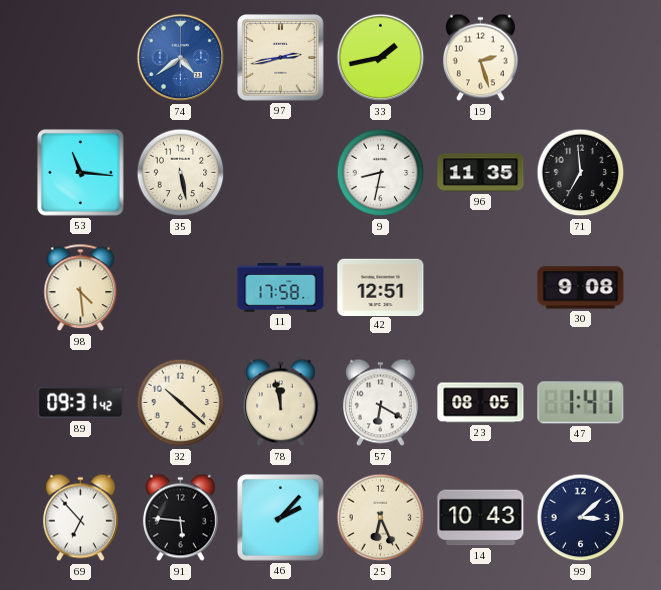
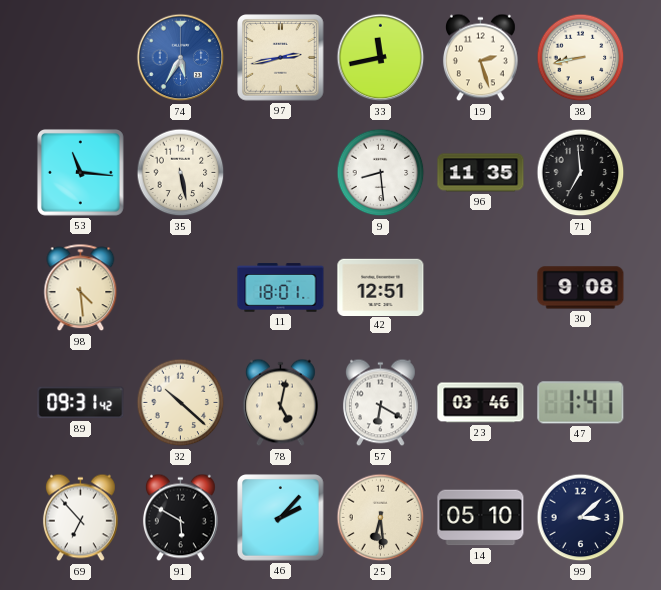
74: 4:39 -> 5:35 (181, 58)
33: 1:43 -> 11:43 (381, 58)
38: none -> 8:43 (581, 58)
9: 8:32 -> 8:29 (381, 173)
11: 17:58 -> 18:01 (281, 288)
78: 11:58 -> 5:02 (280, 403)
23: 08:05 -> 03:46 (481, 403)
91: 5:46 -> 5:50 (180, 518)
25: 6:26 -> 6:29 (381, 518)
14: 10:43 -> 05:10 (481, 518)
